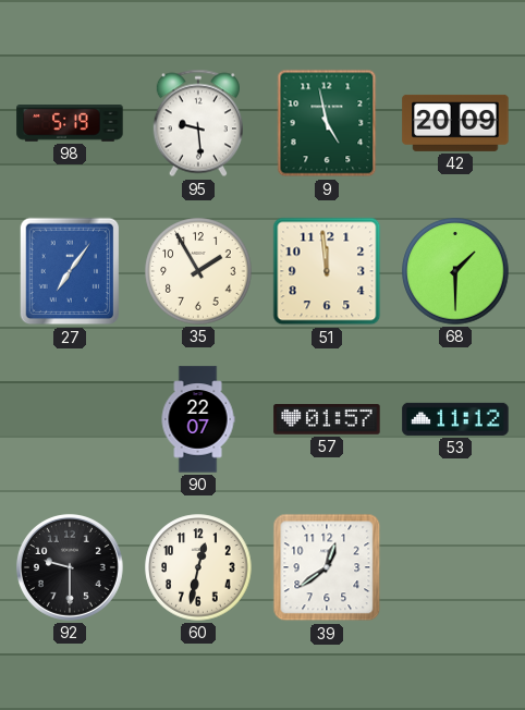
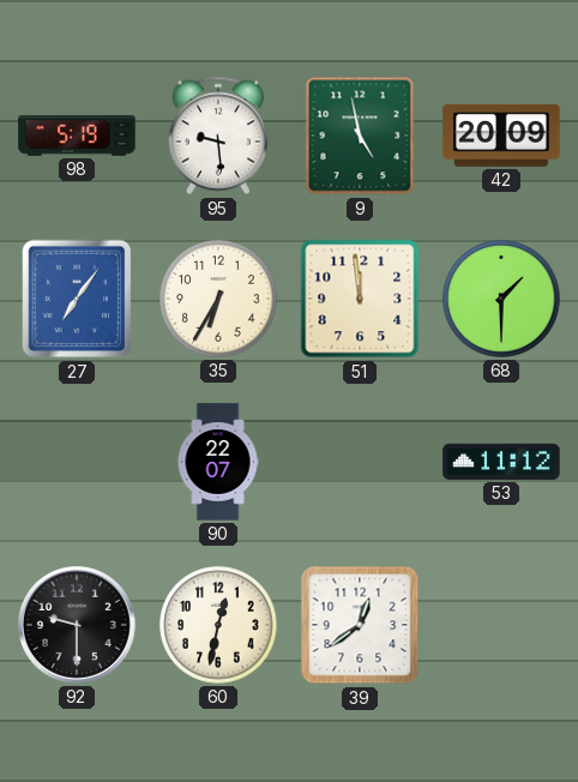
35: 1:55 -> 6:35 (218, 299)
57: 01:57 -> none (327, 419)
